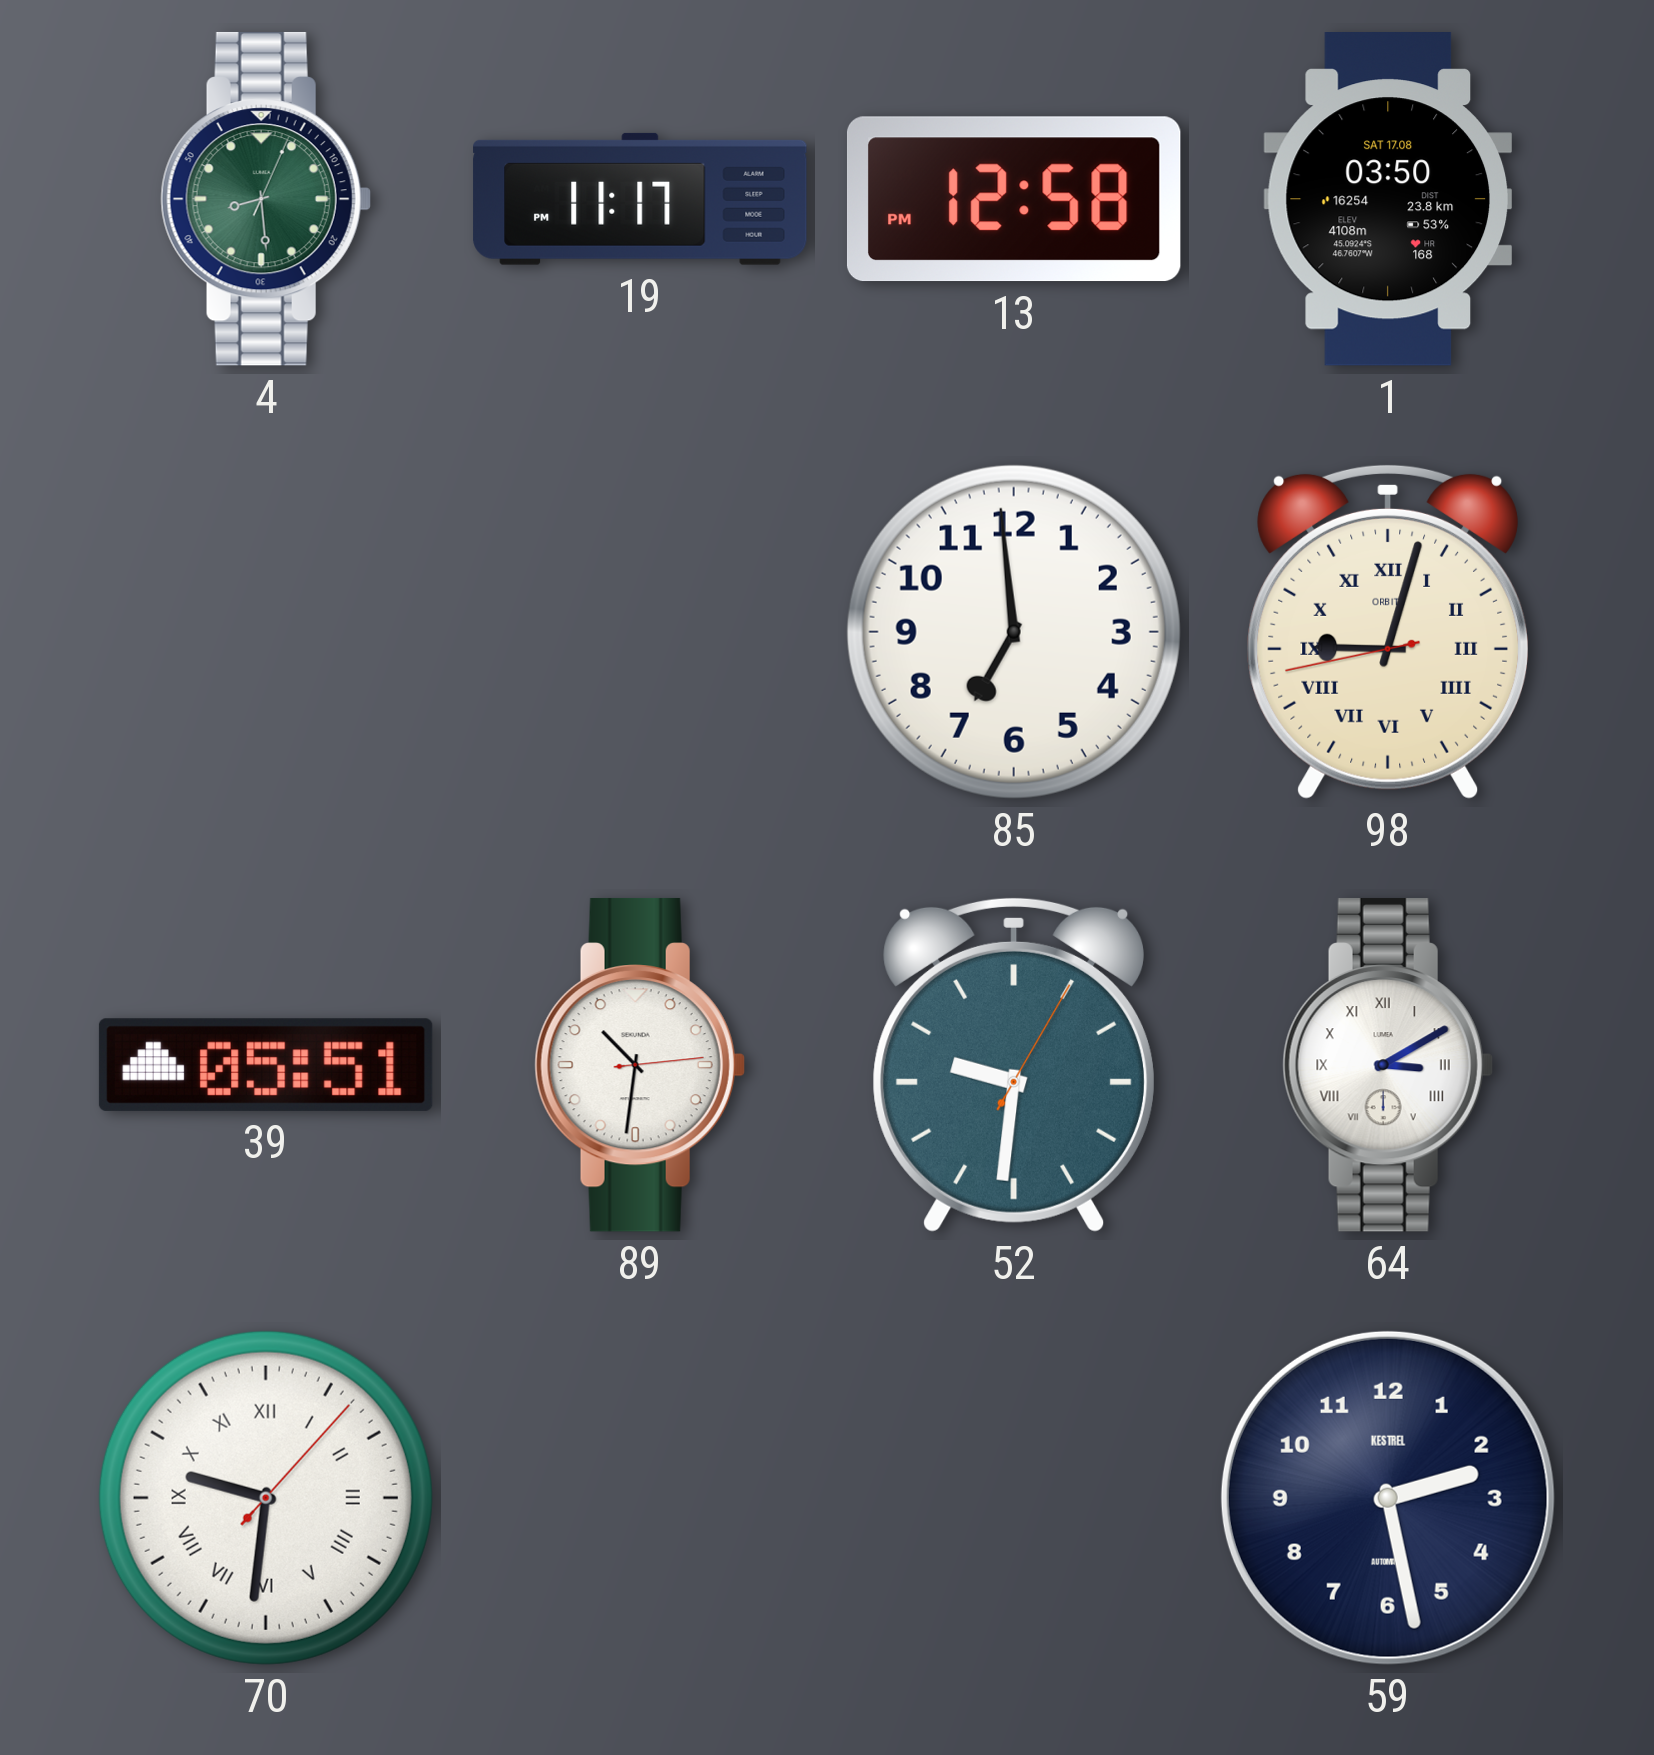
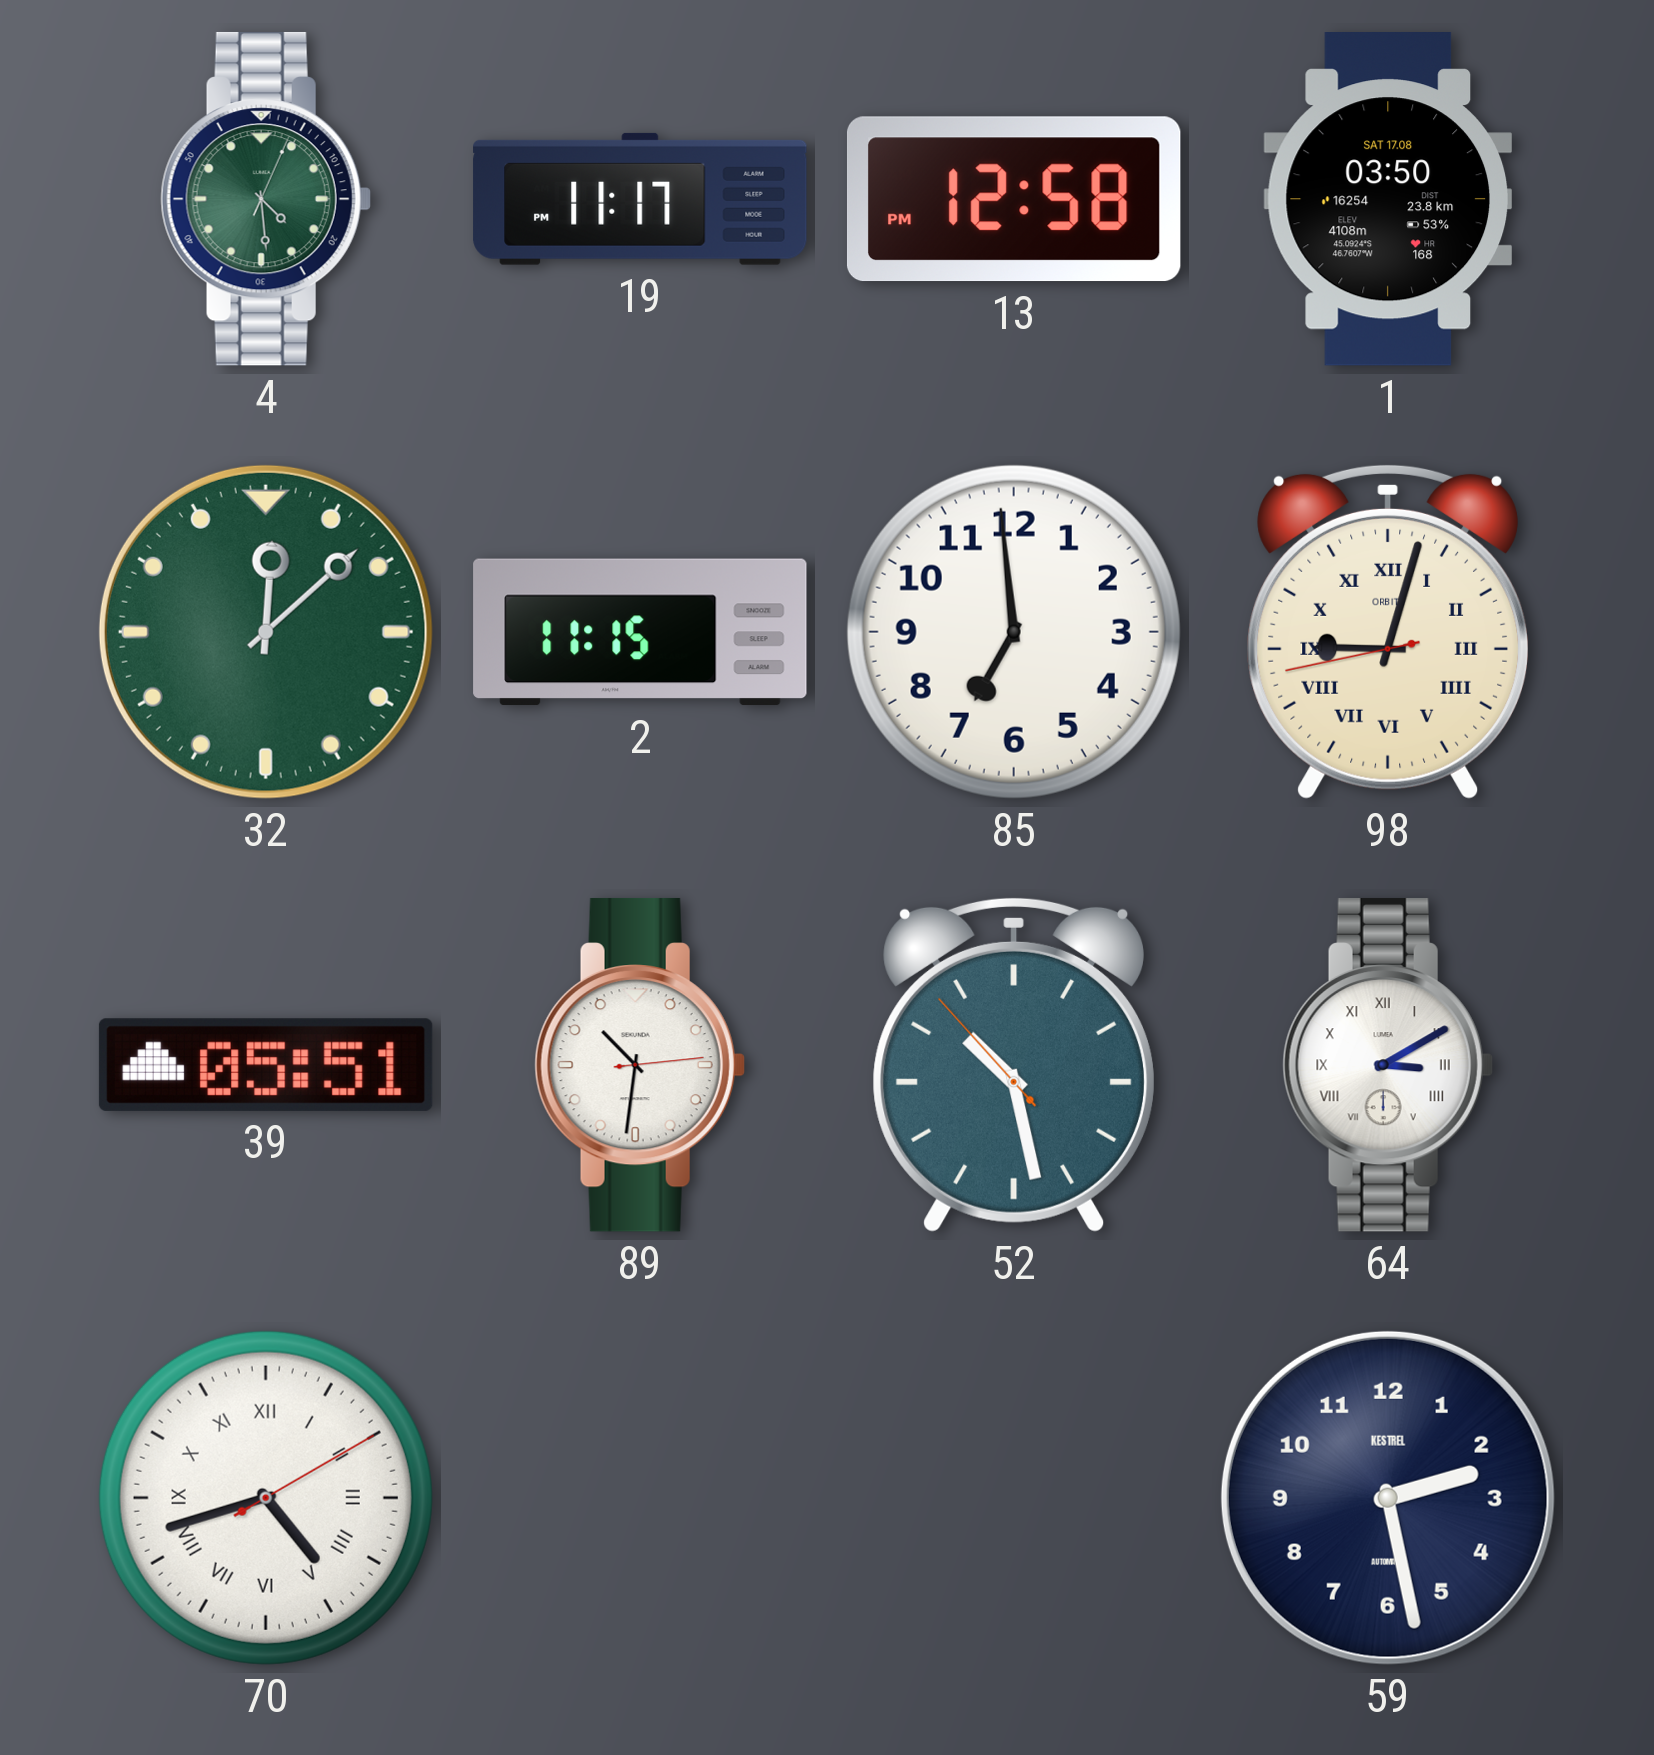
4: 8:29 -> 4:29 (266, 199)
32: none -> 12:08 (266, 632)
2: none -> 11:15 (640, 632)
52: 9:31 -> 10:27 (1014, 1064)
70: 9:31 -> 4:42 (266, 1498)
